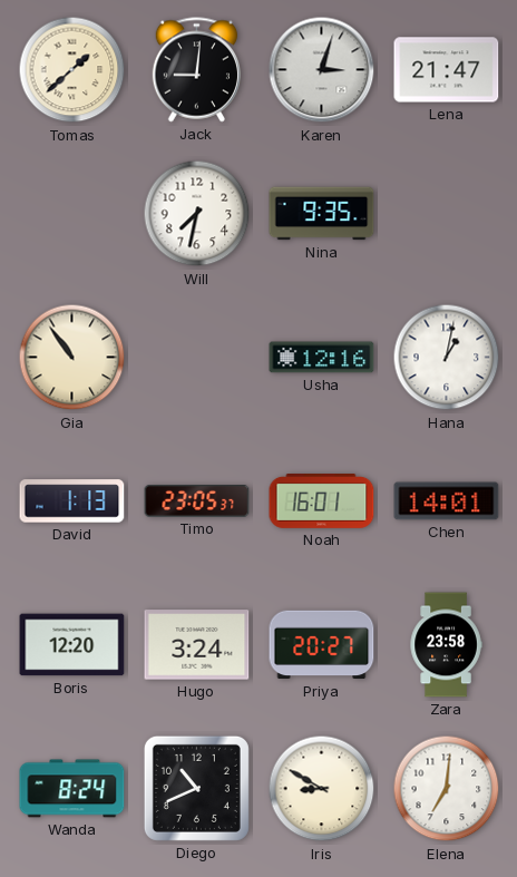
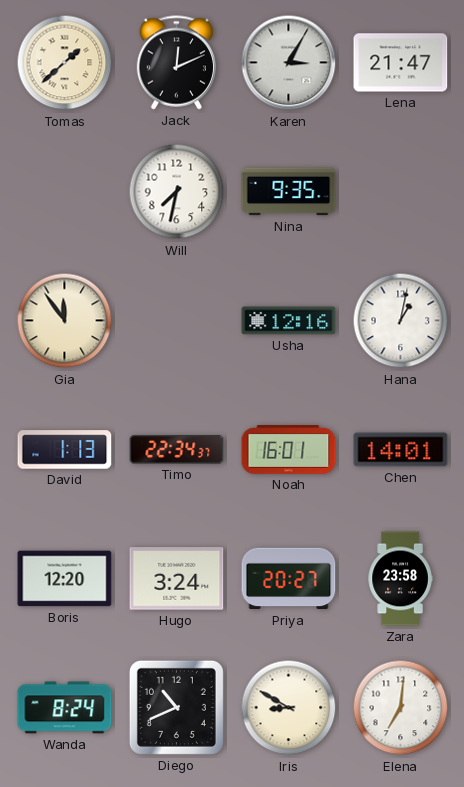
Jack: 9:01 -> 12:11 (176, 63)
Karen: 3:03 -> 3:05 (289, 63)
Gia: 10:54 -> 11:54 (65, 321)
Timo: 23:05 -> 22:34 (177, 450)
